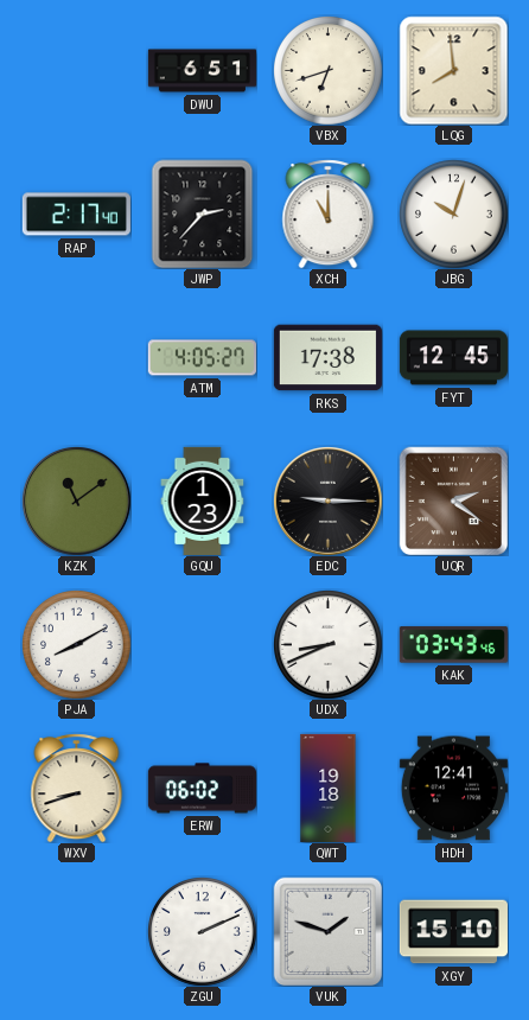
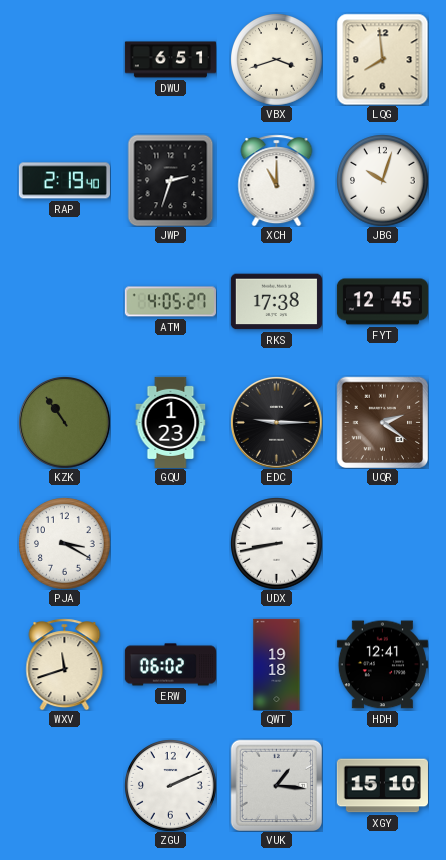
VBX: 6:42 -> 3:42 (277, 60)
RAP: 2:17 -> 2:19 (64, 181)
JWP: 2:37 -> 2:33 (171, 180)
KZK: 11:09 -> 10:54 (65, 423)
PJA: 8:10 -> 3:20 (65, 544)
UDX: 8:41 -> 8:43 (277, 544)
KAK: 03:43 -> none (453, 645)
WXV: 8:42 -> 11:42 (65, 664)
VUK: 1:48 -> 1:16 (276, 785)
